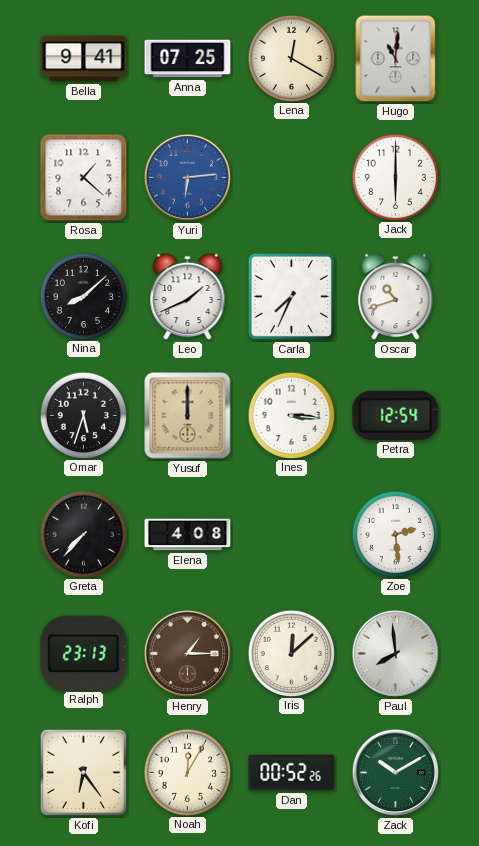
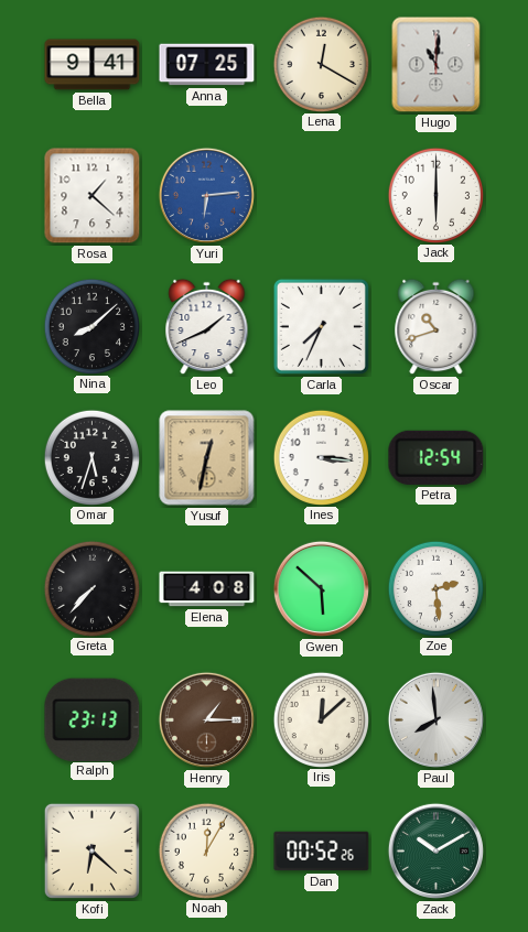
Yusuf: 12:00 -> 12:32 (207, 458)
Gwen: none -> 5:52 (321, 588)
Kofi: 6:24 -> 6:22 (91, 850)
